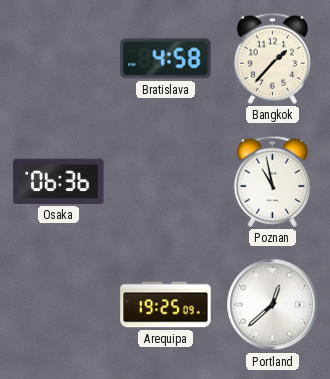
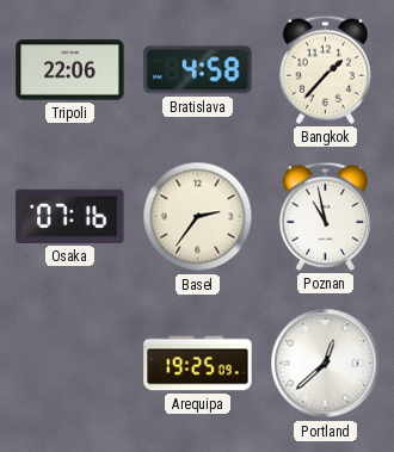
Tripoli: none -> 22:06 (70, 70)
Osaka: 06:36 -> 07:16 (70, 216)
Basel: none -> 2:36 (198, 217)
